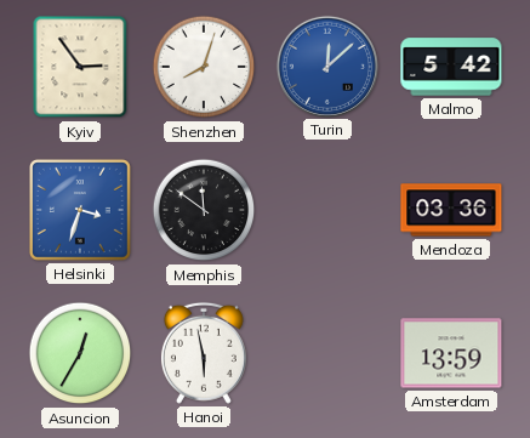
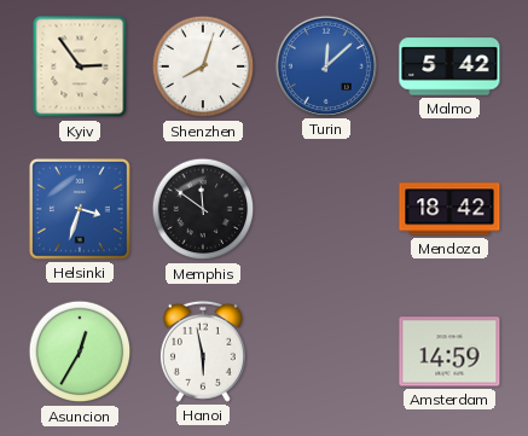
Mendoza: 03:36 -> 18:42 (449, 209)
Amsterdam: 13:59 -> 14:59 (449, 351)
